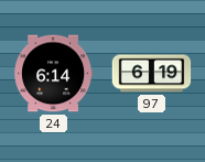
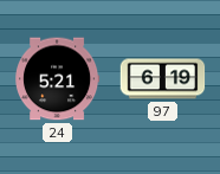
24: 6:14 -> 5:21 (58, 79)
